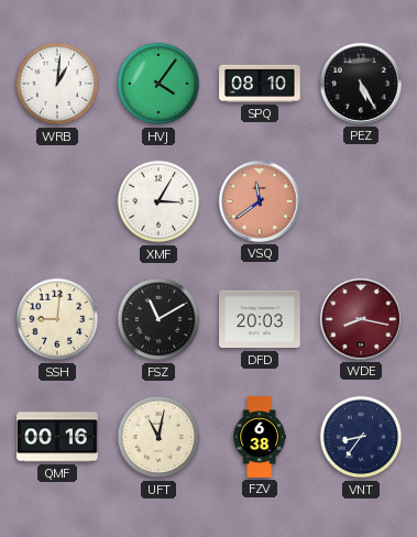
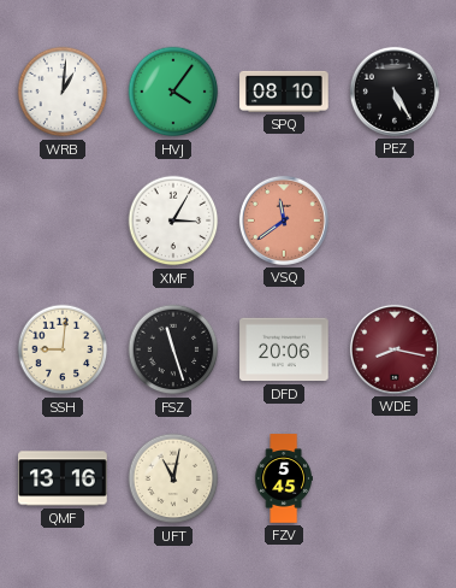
FSZ: 11:10 -> 11:27 (173, 349)
DFD: 20:03 -> 20:06 (284, 349)
QMF: 00:16 -> 13:16 (63, 478)
FZV: 6:38 -> 5:45 (284, 478)
VNT: 8:36 -> none (361, 437)
